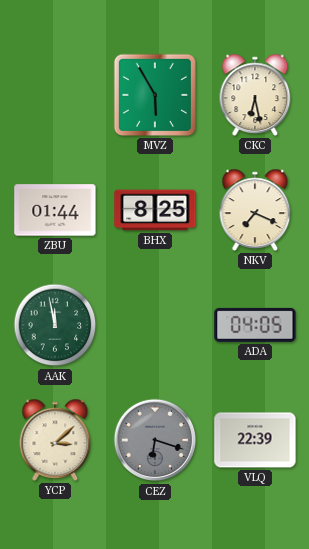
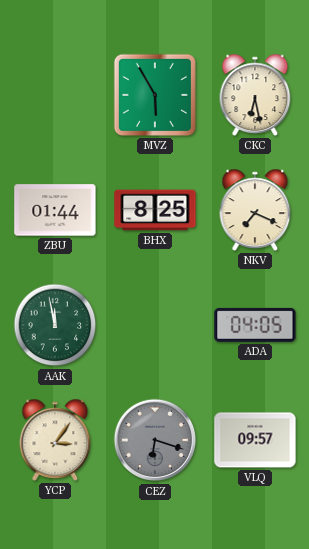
YCP: 3:08 -> 3:06 (55, 440)
VLQ: 22:39 -> 09:57 (255, 440)
